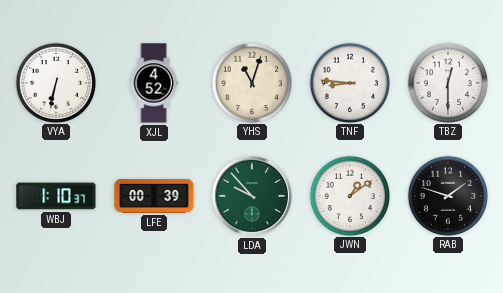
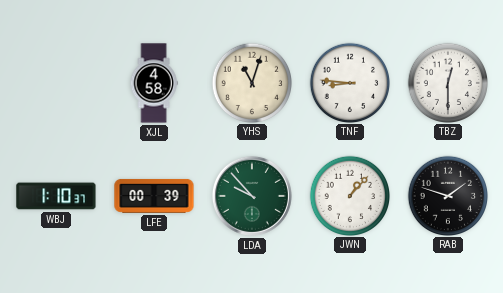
VYA: 6:32 -> none (56, 82)
XJL: 4:52 -> 4:58 (154, 83)
JWN: 1:09 -> 1:07 (350, 195)
